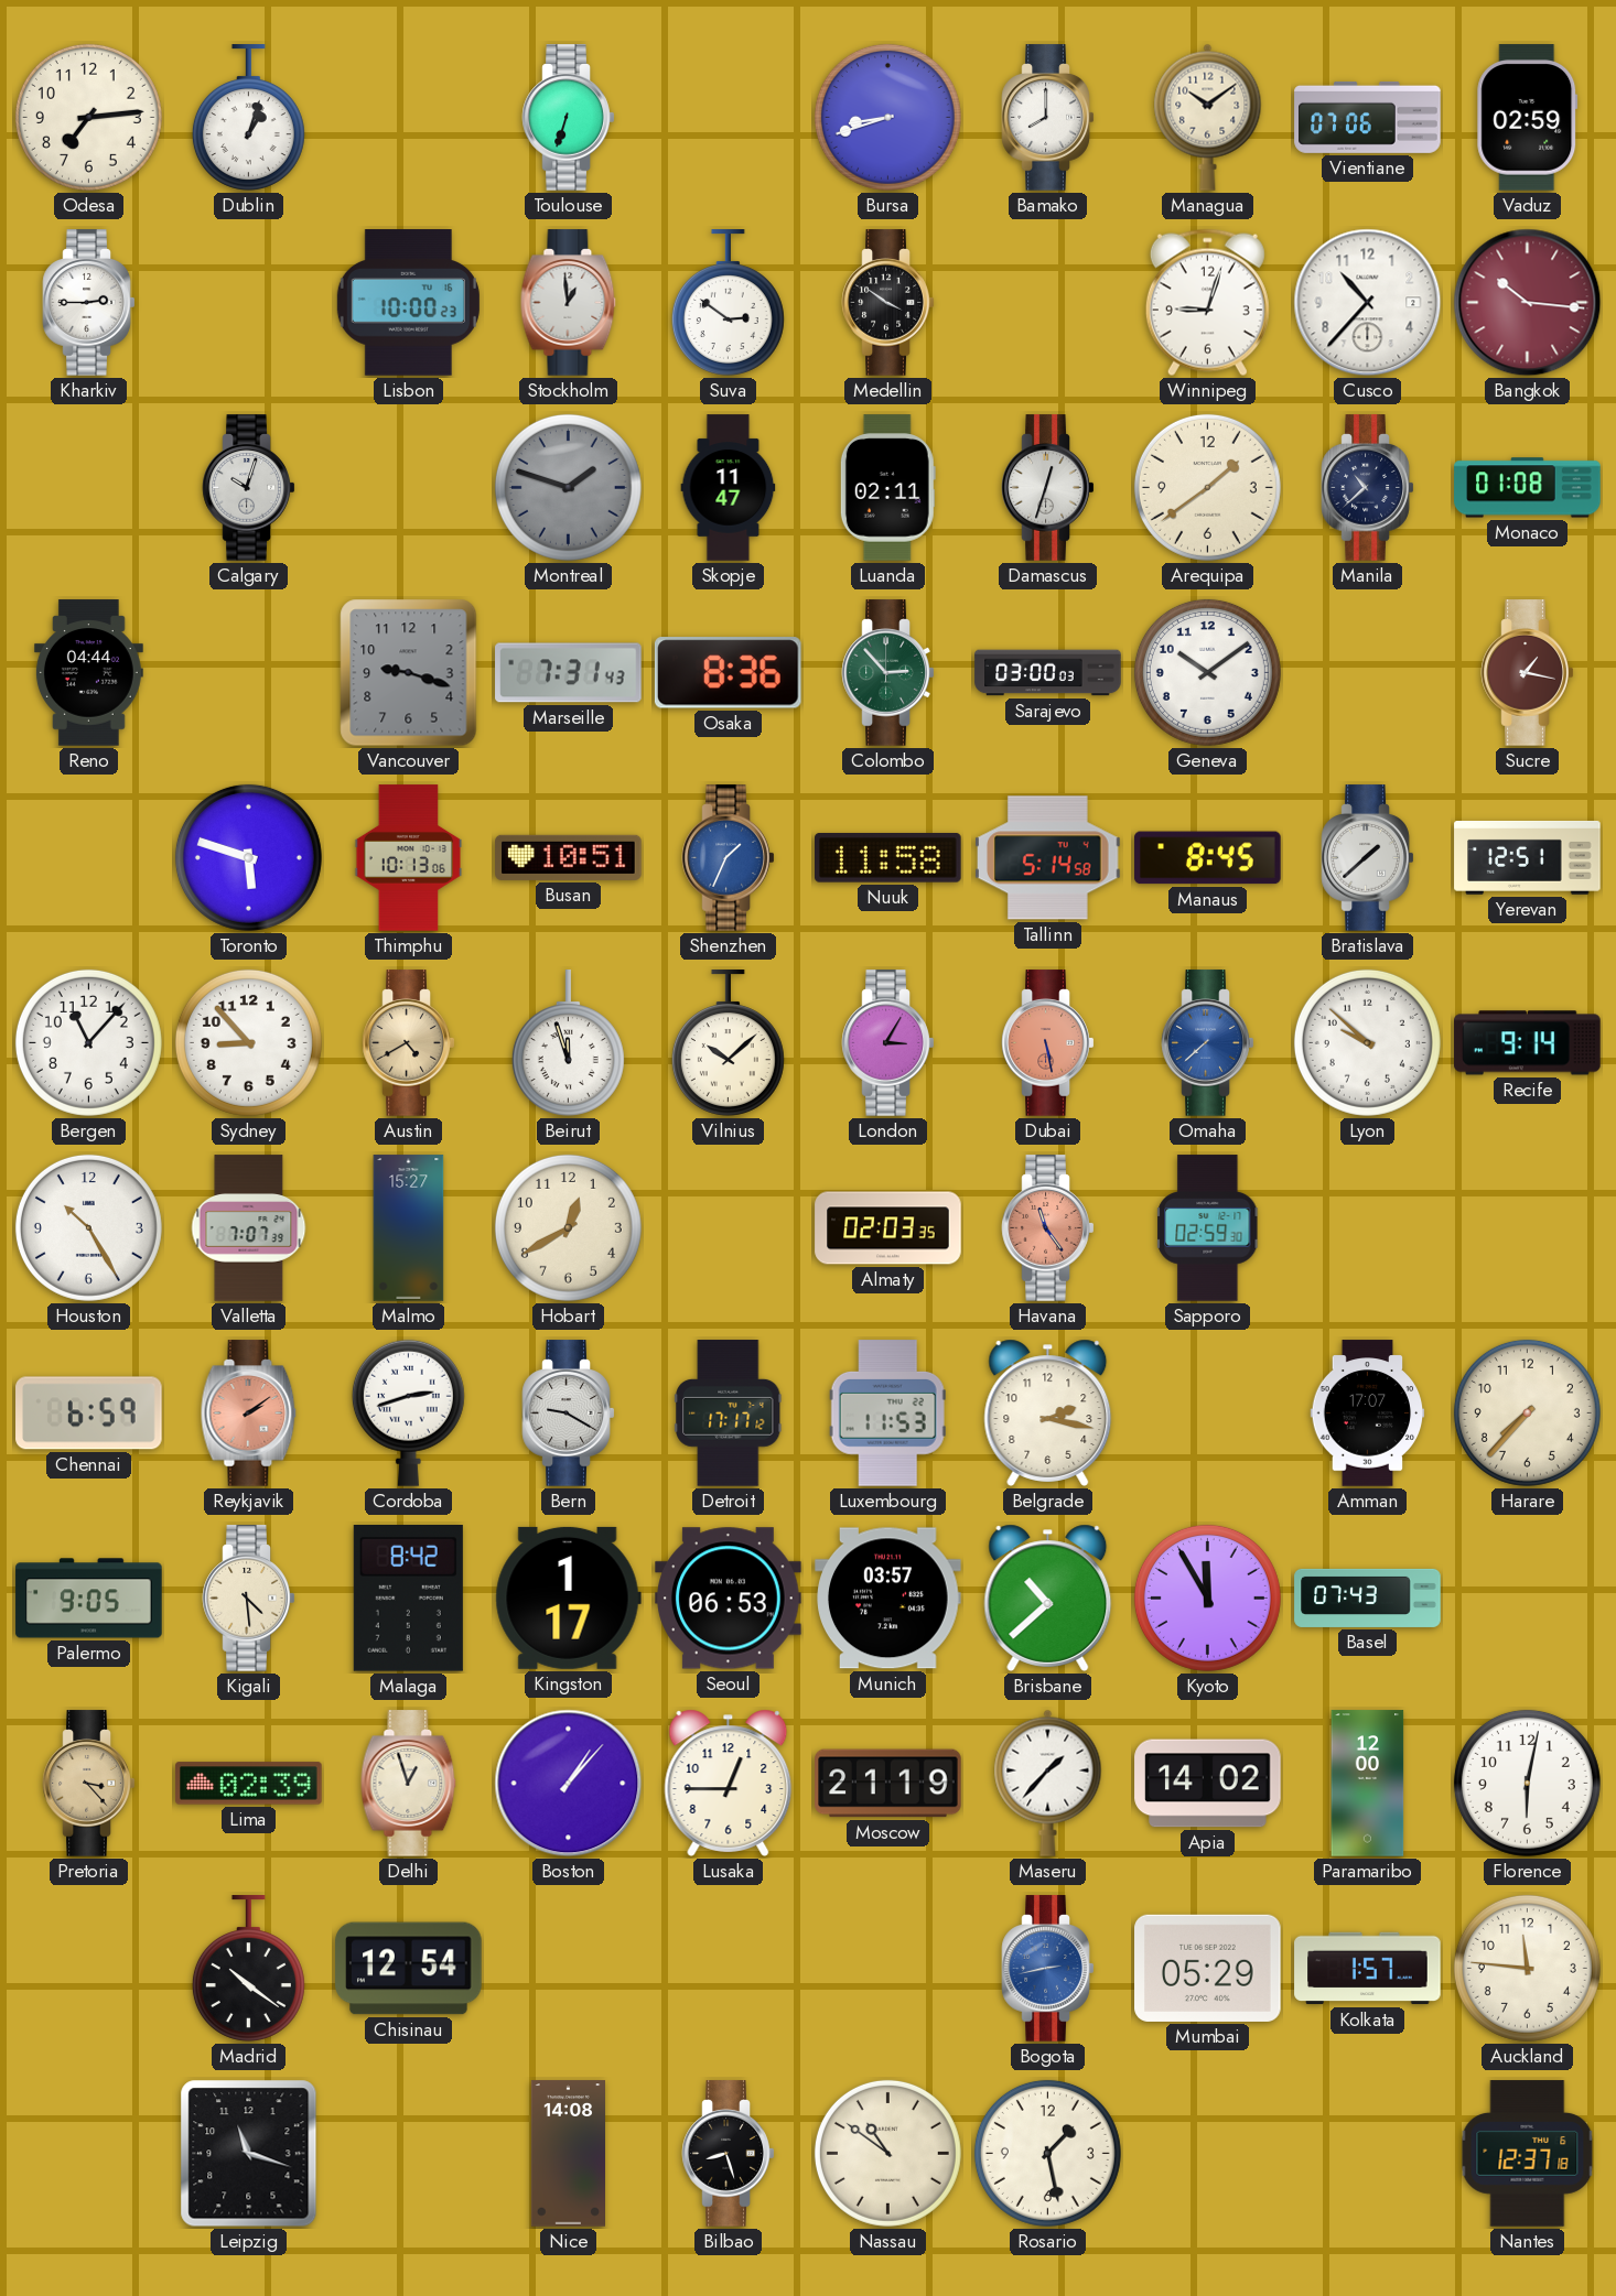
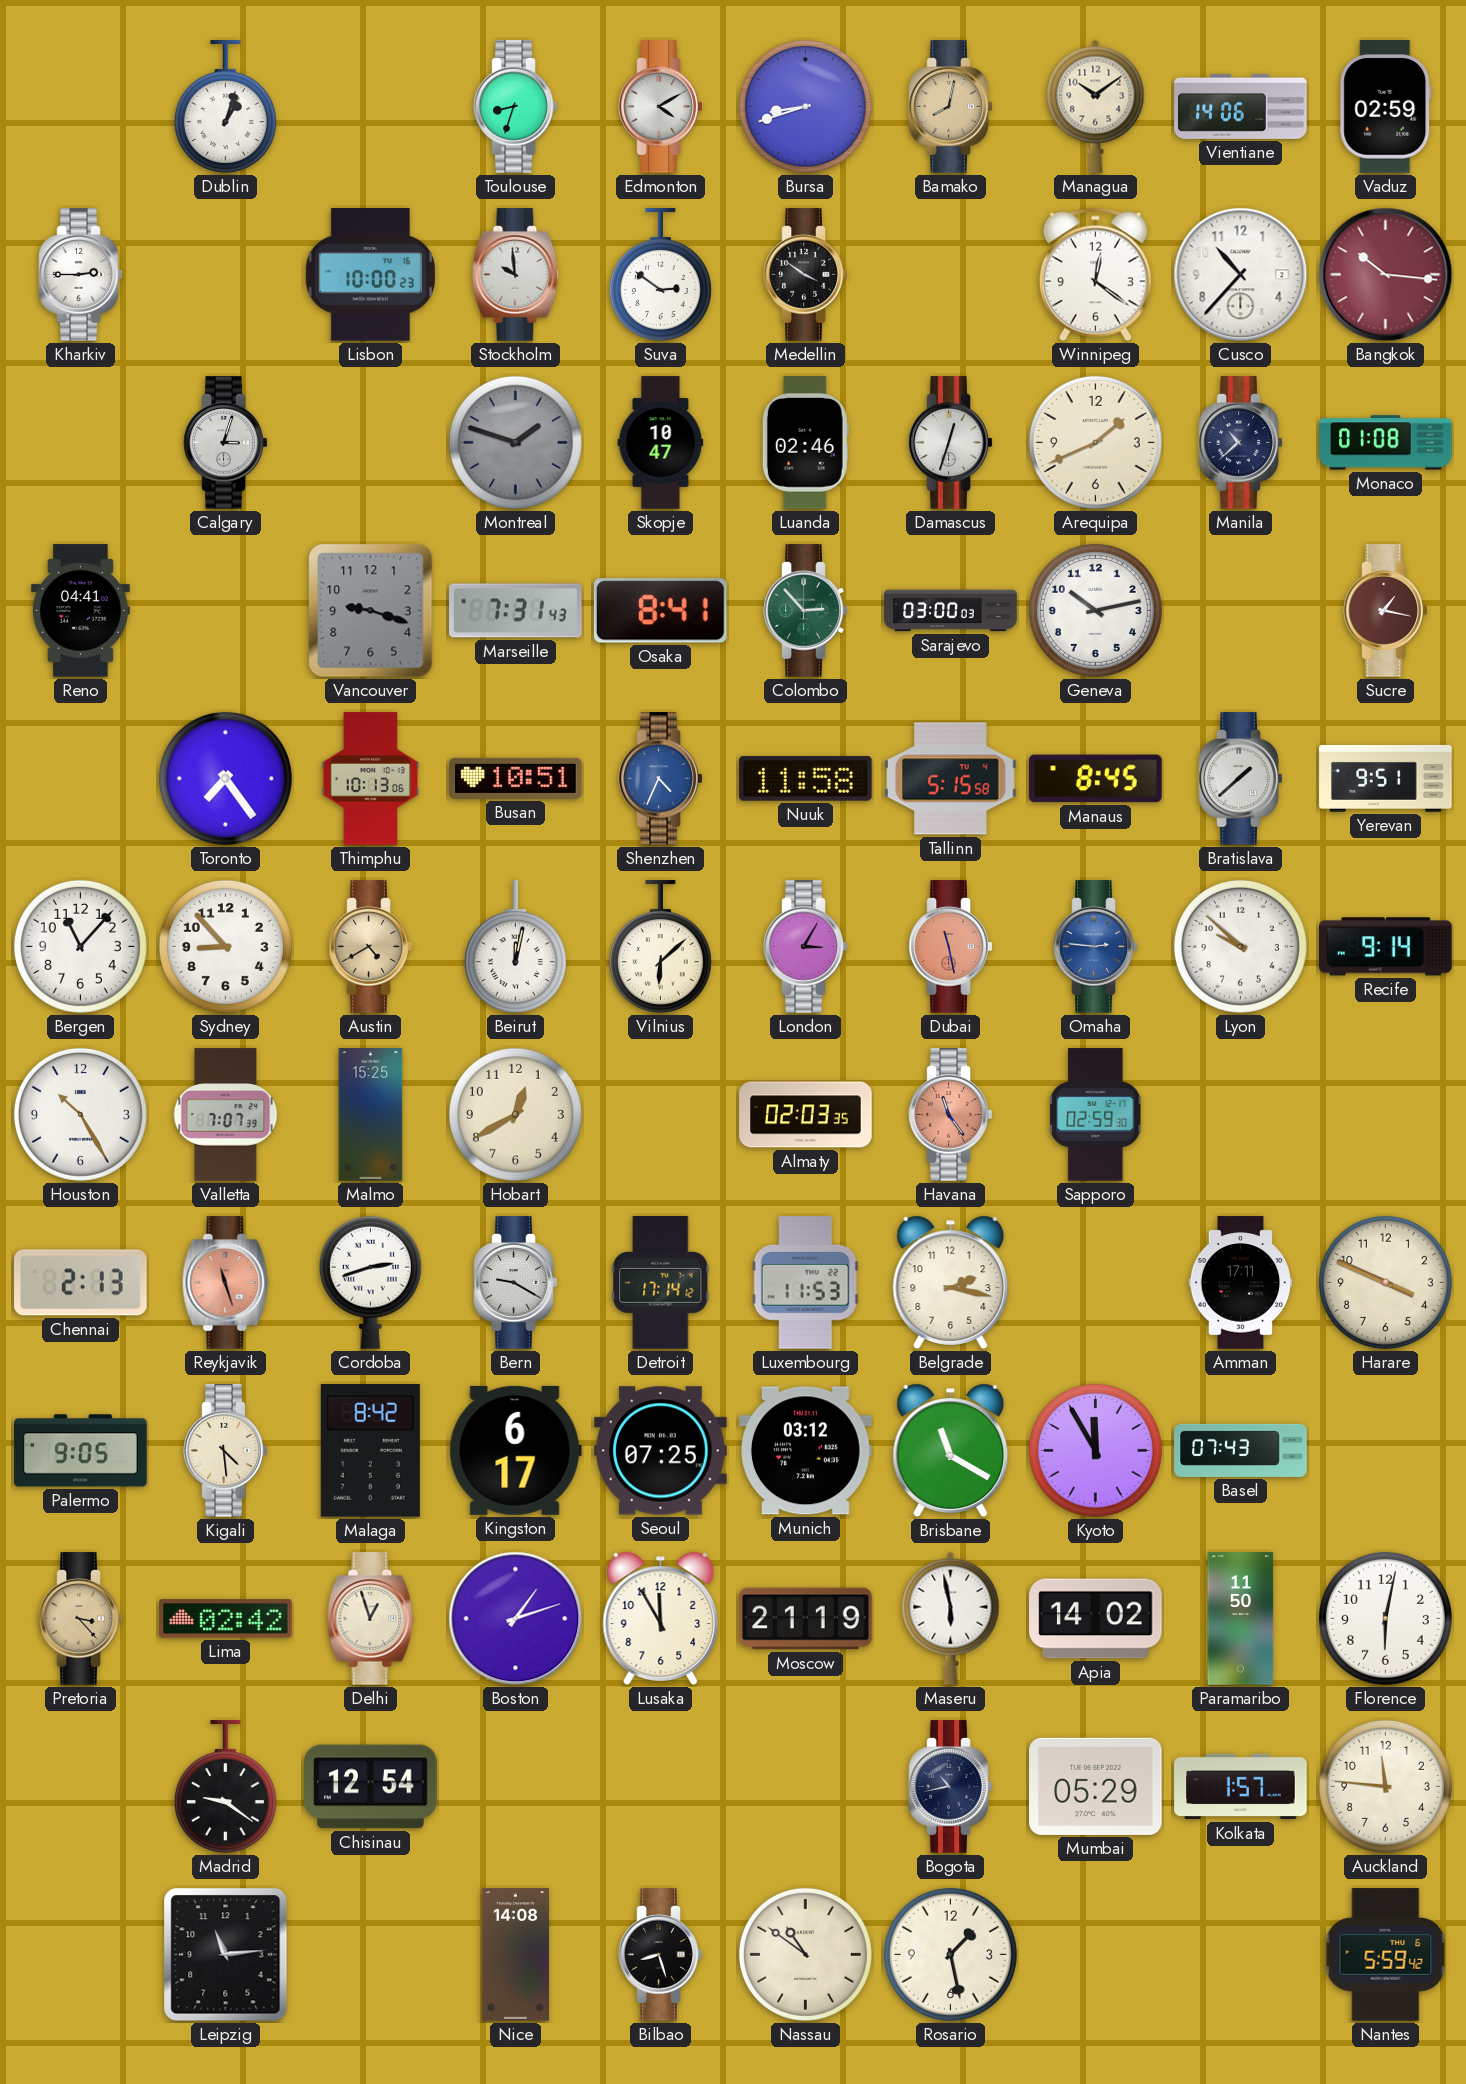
Odesa: 7:14 -> none (88, 117)
Toulouse: 6:33 -> 8:33 (516, 107)
Edmonton: none -> 4:10 (661, 107)
Bamako: 8:00 -> 8:02 (951, 107)
Bamako dial: white -> champagne (951, 107)
Vientiane: 07:06 -> 14:06 (1241, 106)
Stockholm: 12:59 -> 9:59 (516, 275)
Winnipeg: 9:03 -> 12:21 (1095, 275)
Calgary: 10:03 -> 3:03 (226, 443)
Skopje: 11:47 -> 10:47 (661, 443)
Luanda: 02:11 -> 02:46 (805, 443)
Arequipa: 1:39 -> 1:41 (1095, 442)
Reno: 04:44 -> 04:41 (80, 611)
Osaka: 8:36 -> 8:41 (660, 611)
Geneva: 10:09 -> 10:13 (1095, 610)
Toronto: 5:48 -> 7:24 (225, 778)
Shenzhen: 1:34 -> 4:34 (661, 779)
Tallinn: 5:14 -> 5:15 (951, 779)
Yerevan: 12:51 -> 9:51 (1386, 778)
Beirut: 11:57 -> 12:02 (515, 947)
Vilnius: 10:08 -> 6:08 (660, 947)
Dubai: 5:28 -> 11:28 (951, 947)
Omaha: 7:38 -> 2:46 (1096, 947)
Malmo: 15:27 -> 15:25 (371, 1115)
Chennai: 6:59 -> 2:13 (81, 1283)
Reykjavik: 2:09 -> 11:27 (226, 1283)
Detroit: 17:17 -> 17:14 (661, 1283)
Amman: 17:07 -> 17:11 (1241, 1283)
Harare: 7:37 -> 3:49 (1385, 1282)
Kingston: 1:17 -> 6:17 (515, 1450)
Seoul: 06:53 -> 07:25 (661, 1451)
Munich: 03:57 -> 03:12 (806, 1451)
Brisbane: 10:38 -> 11:20 (951, 1450)
Lima: 02:39 -> 02:42 (226, 1619)
Boston: 1:07 -> 1:12 (516, 1619)
Lusaka: 12:45 -> 11:55 (661, 1618)
Maseru: 1:37 -> 5:58 (951, 1618)
Paramaribo: 12:00 -> 11:50 (1241, 1619)
Madrid: 10:21 -> 9:21 (225, 1787)
Bogota: 2:43 -> 10:43 (951, 1787)
Bogota dial: blue -> navy (951, 1787)
Leipzig: 11:18 -> 11:14 (226, 1955)
Nantes: 12:37 -> 5:59 (1386, 1955)
